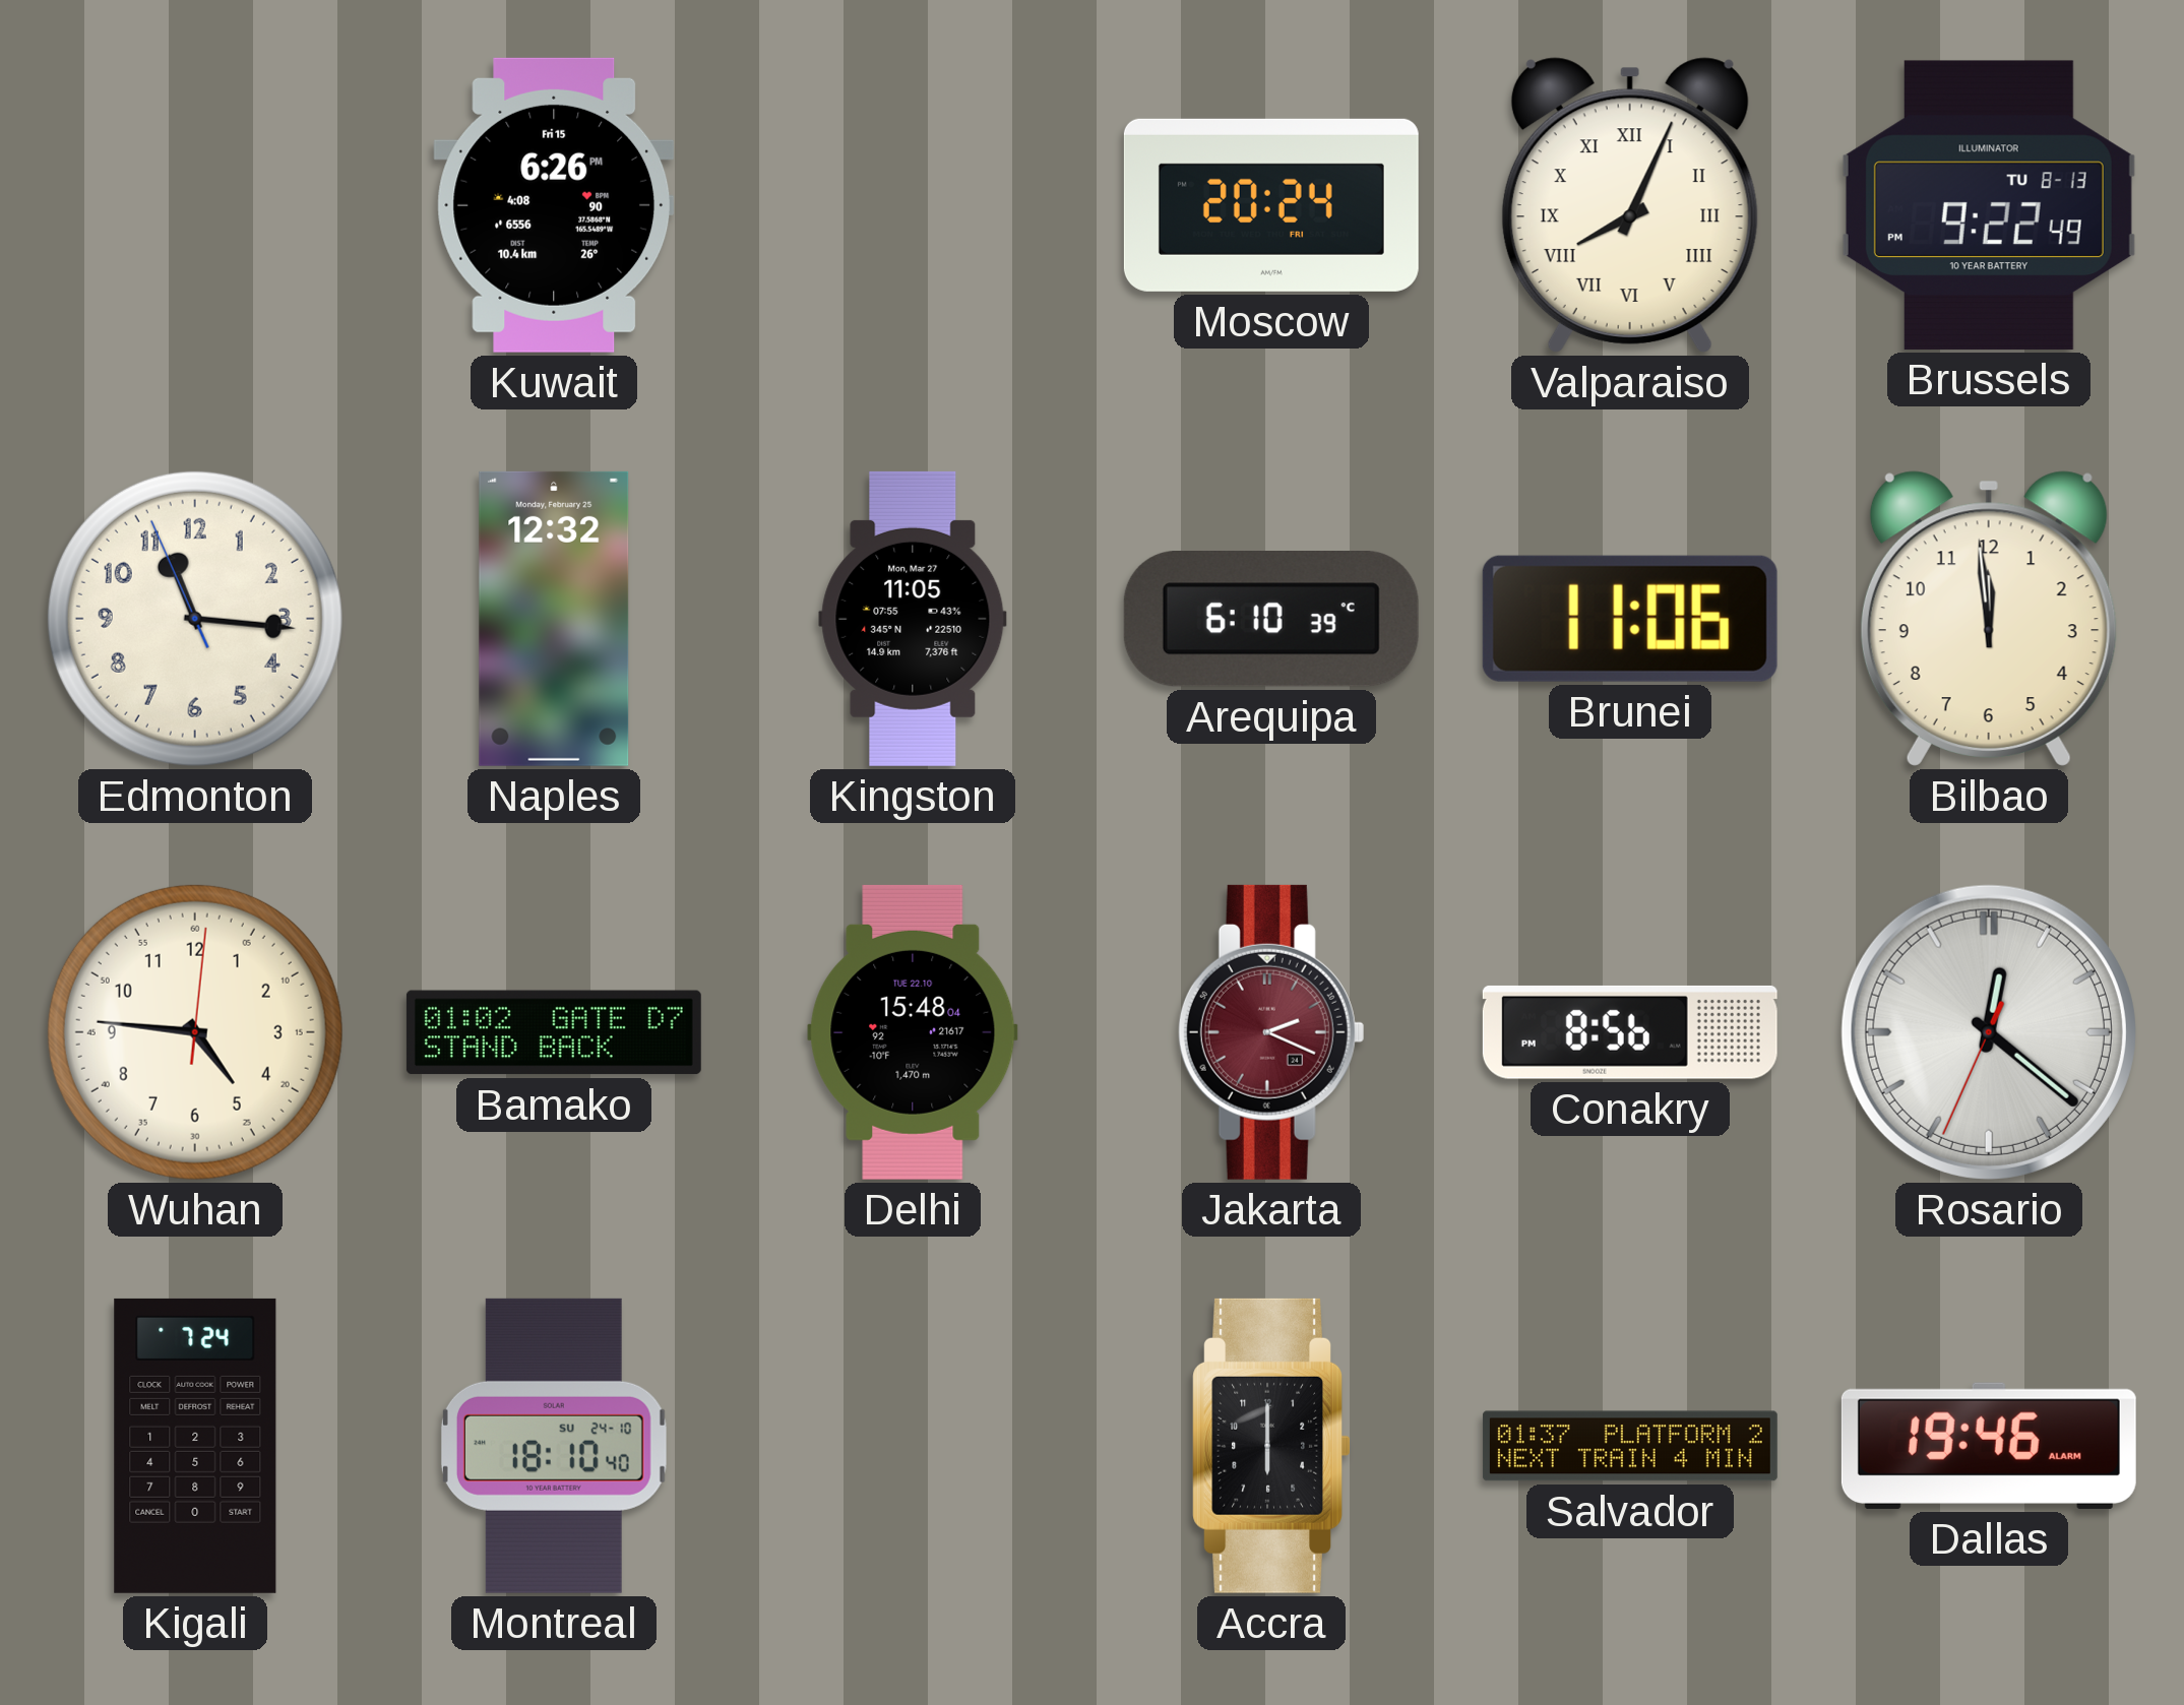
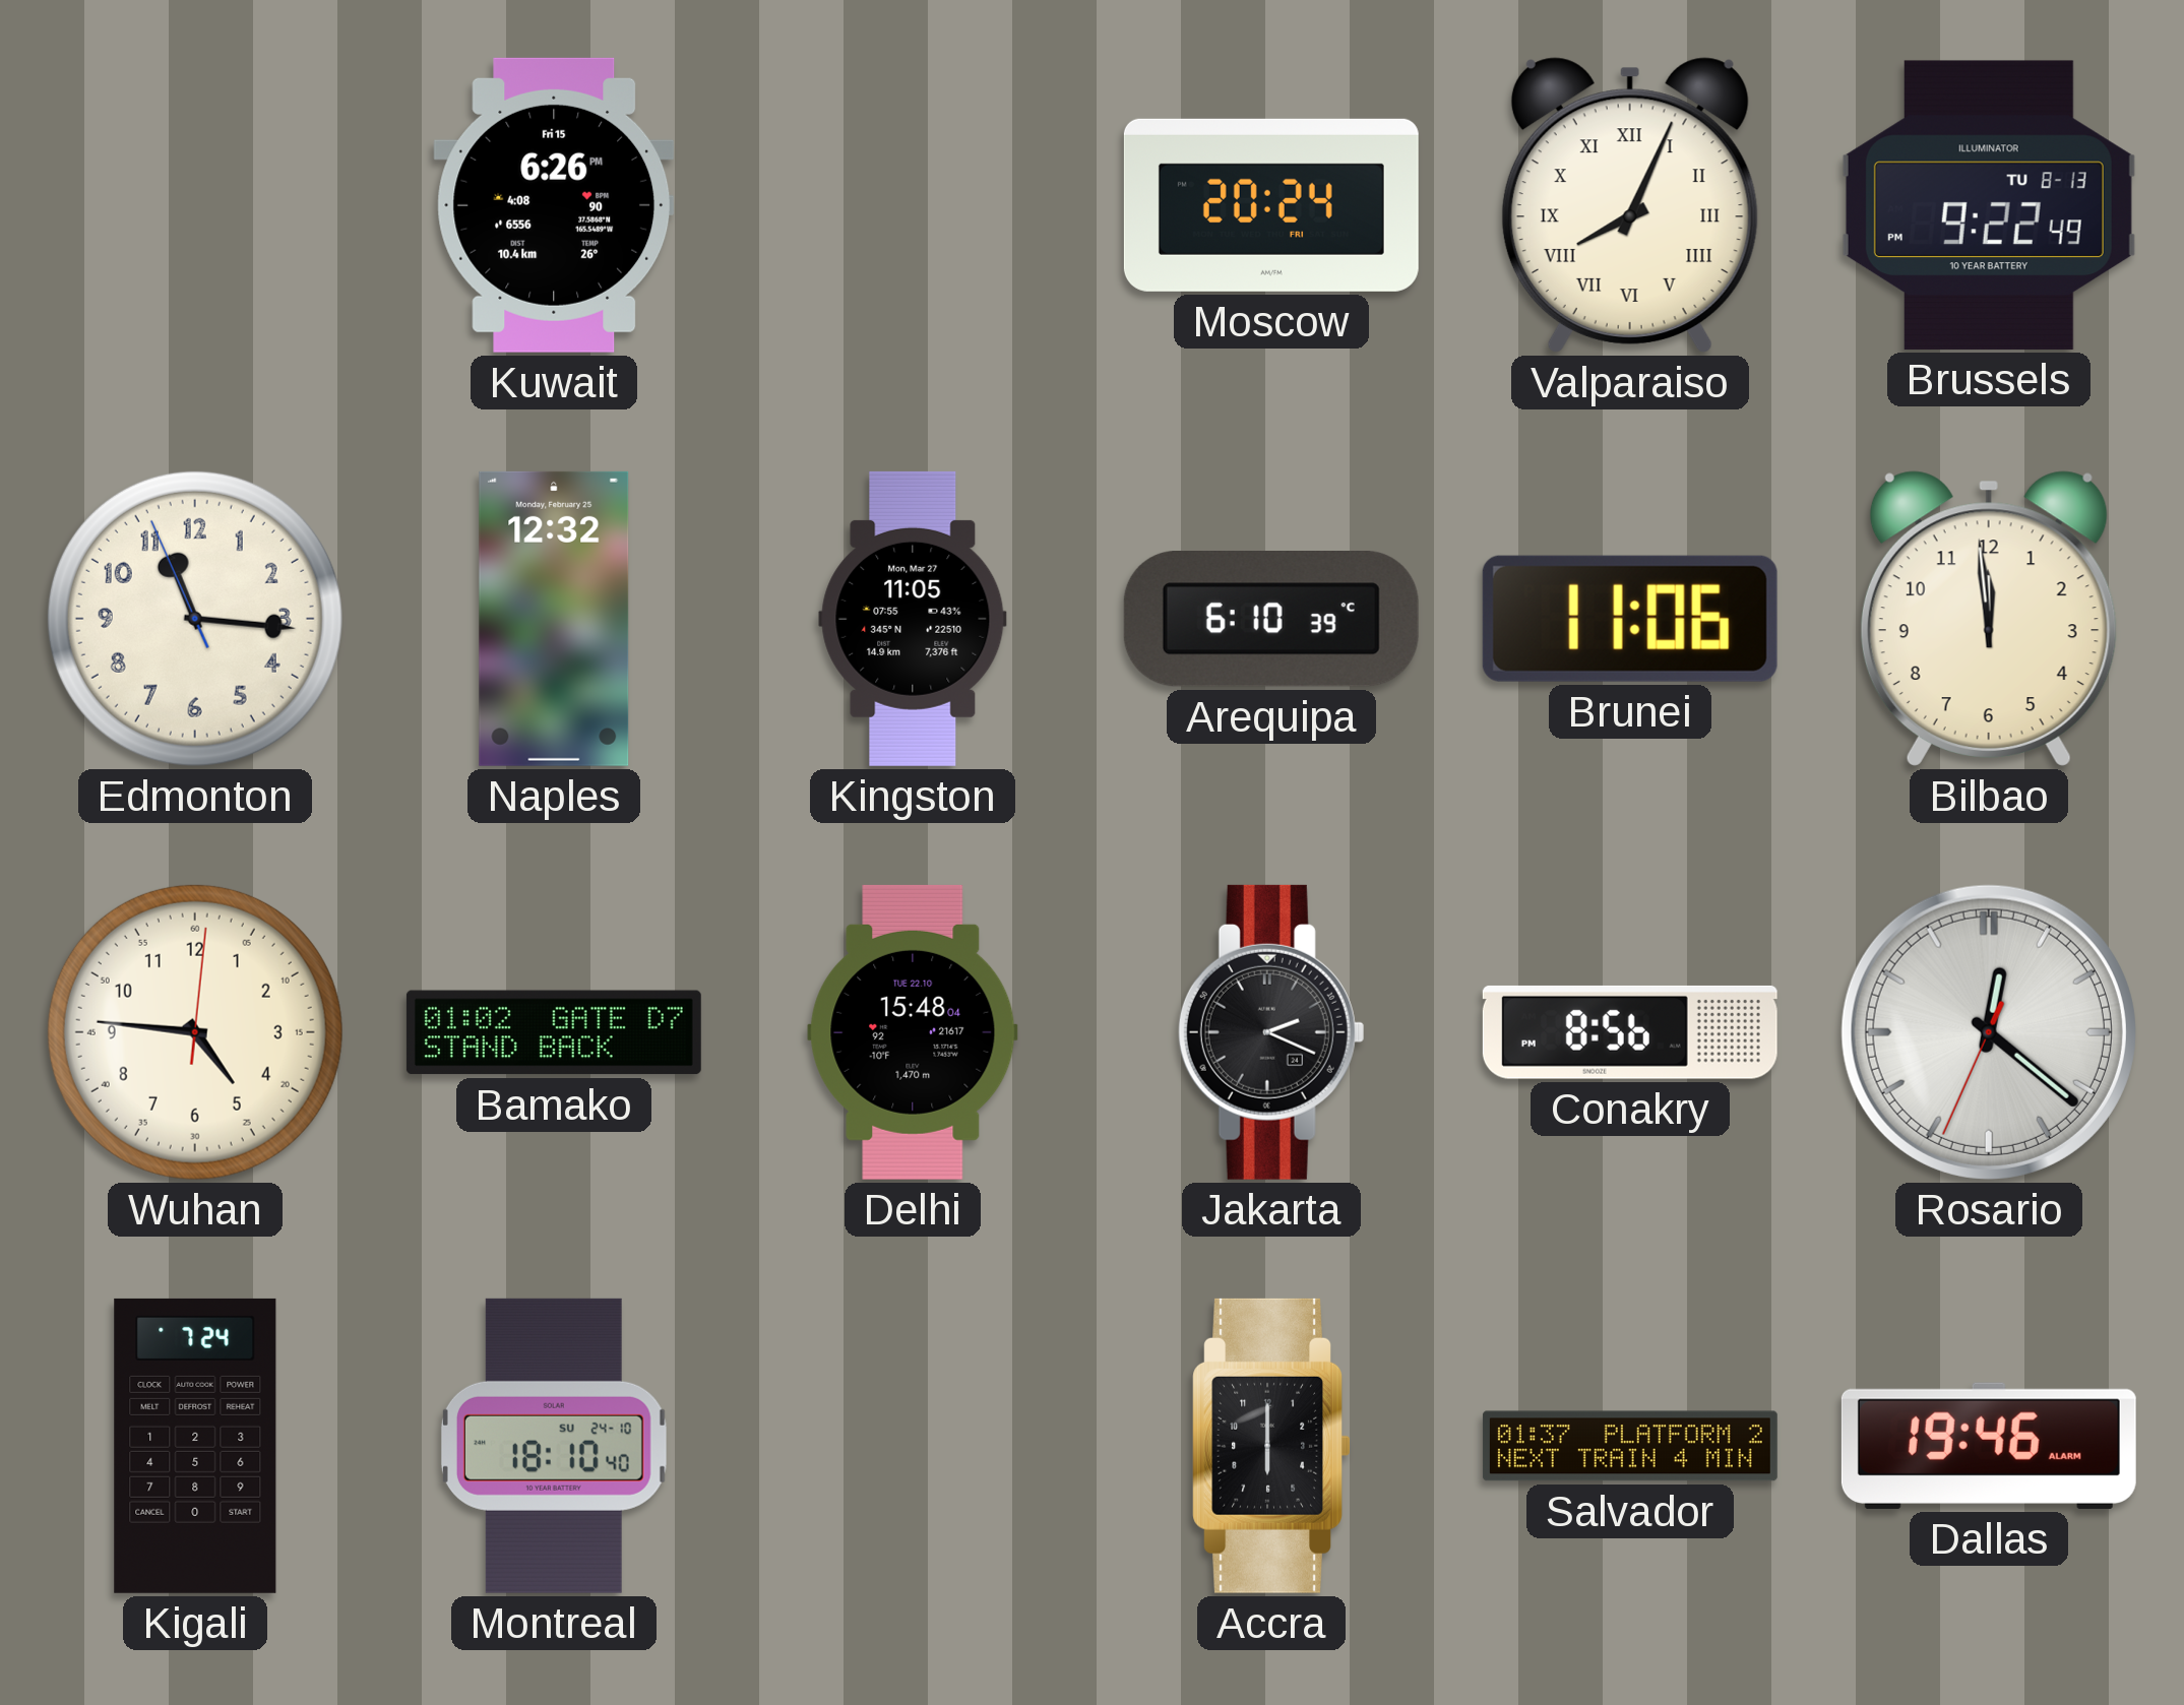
Jakarta dial: burgundy -> black (1271, 1032)
